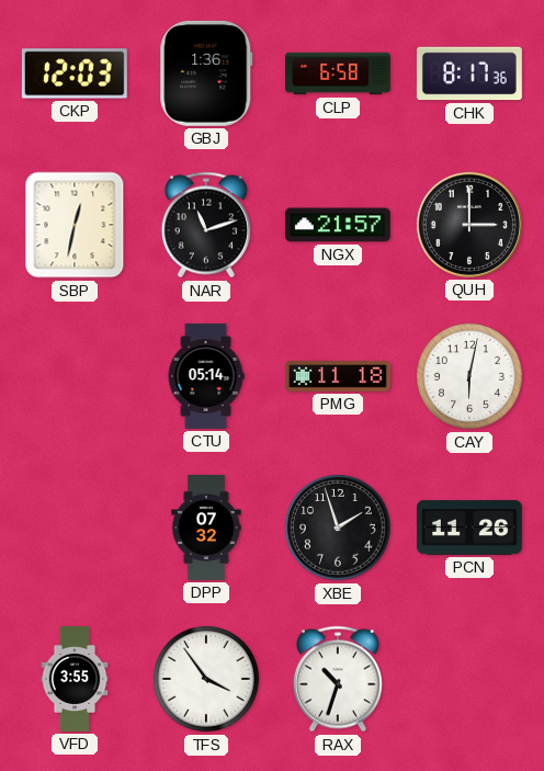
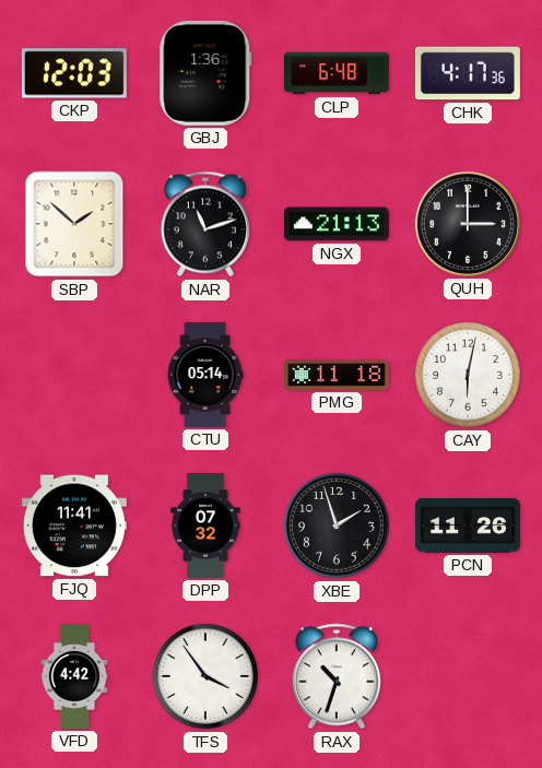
CLP: 6:58 -> 6:48 (337, 73)
CHK: 8:17 -> 4:17 (468, 73)
SBP: 12:32 -> 1:52 (74, 224)
NGX: 21:57 -> 21:13 (337, 224)
FJQ: none -> 11:41 (74, 525)
VFD: 3:55 -> 4:42 (74, 677)
